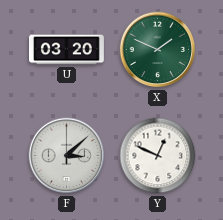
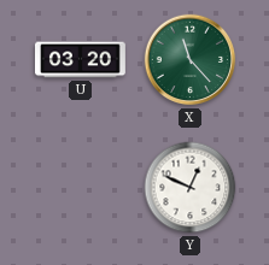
X: 1:49 -> 11:23 (191, 60)
F: 3:08 -> none (67, 156)
